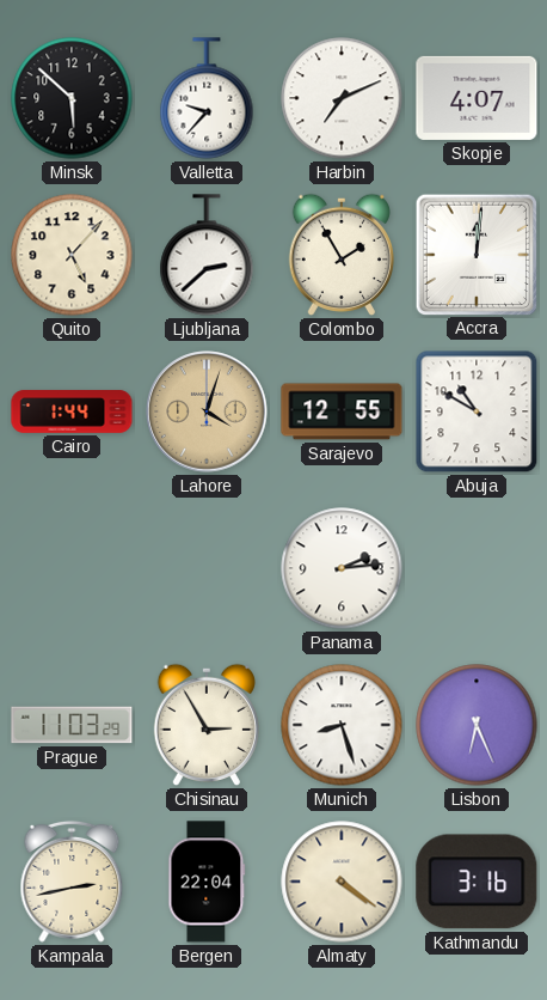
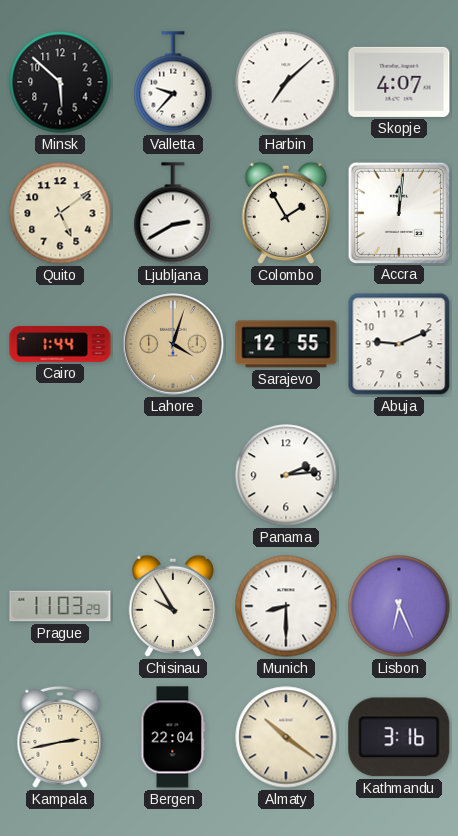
Harbin: 7:11 -> 7:08 (286, 82)
Quito: 5:07 -> 5:09 (60, 213)
Ljubljana: 2:38 -> 2:40 (173, 213)
Abuja: 10:50 -> 9:11 (399, 344)
Chisinau: 2:55 -> 9:55 (172, 606)
Munich: 8:27 -> 8:30 (286, 606)
Almaty: 4:21 -> 10:21 (286, 737)
